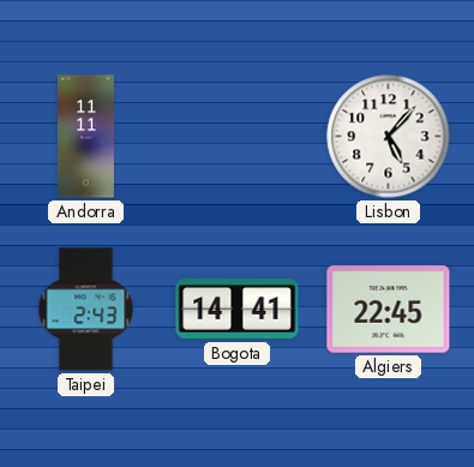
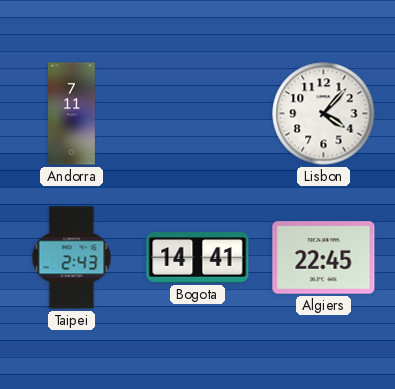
Andorra: 11:11 -> 7:11 (71, 114)
Lisbon: 5:07 -> 4:07 (324, 114)
